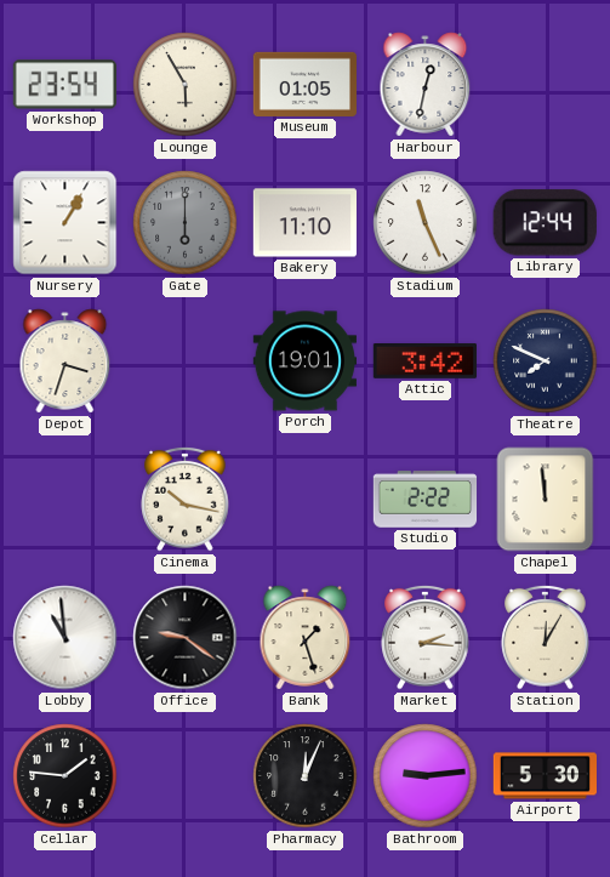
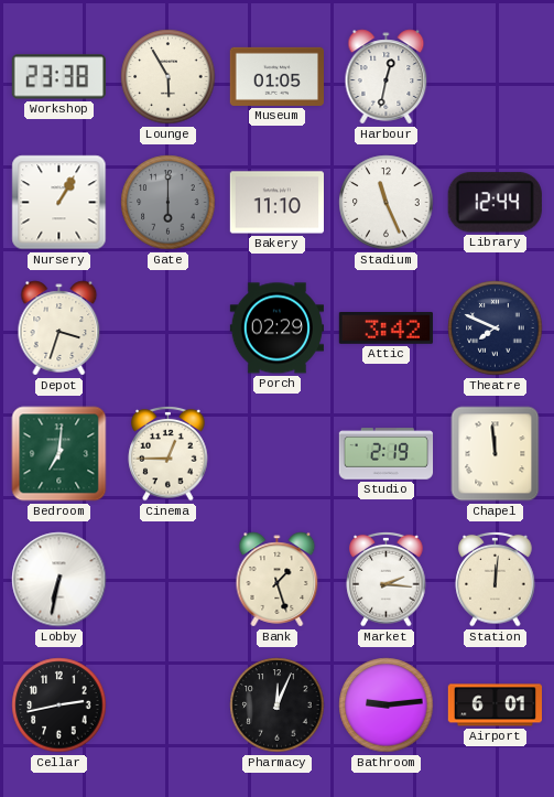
Workshop: 23:54 -> 23:38 (58, 77)
Porch: 19:01 -> 02:29 (276, 329)
Bedroom: none -> 7:01 (59, 454)
Cinema: 10:17 -> 12:45 (169, 453)
Studio: 2:22 -> 2:19 (387, 454)
Lobby: 10:59 -> 6:32 (59, 580)
Office: 9:21 -> none (186, 638)
Station: 12:05 -> 12:01 (496, 579)
Cellar: 1:46 -> 2:43 (59, 706)
Airport: 5:30 -> 6:01 (495, 706)
